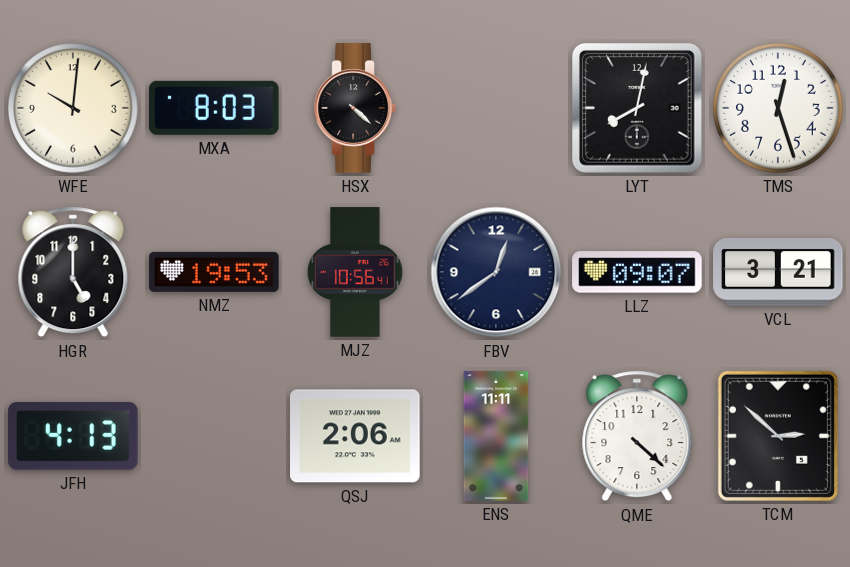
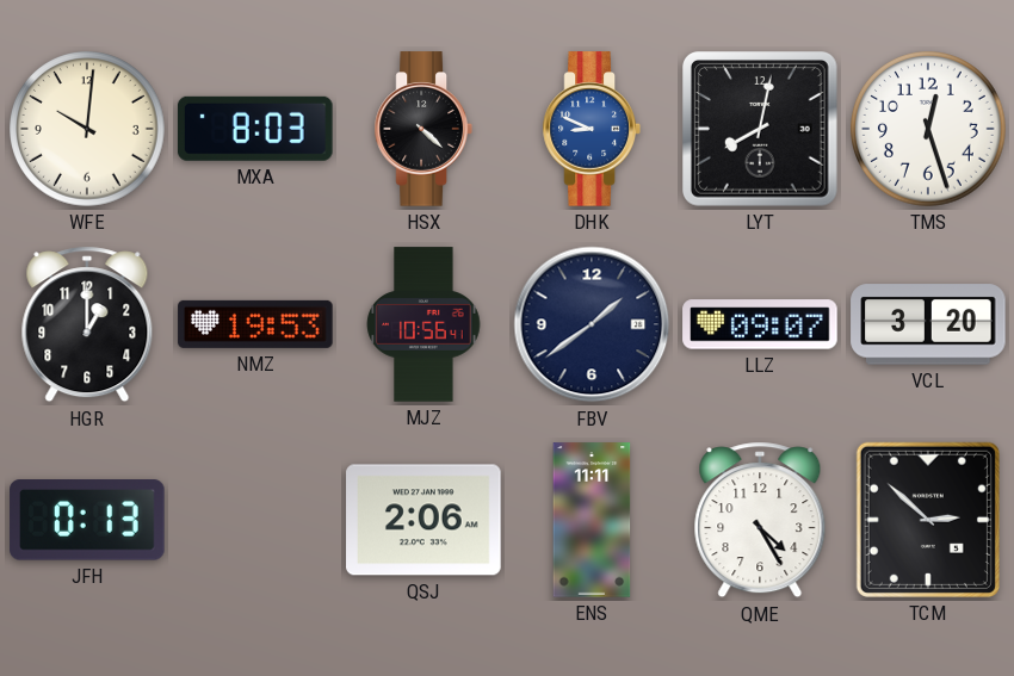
DHK: none -> 8:49 (592, 129)
HGR: 5:00 -> 1:00 (87, 324)
FBV: 12:39 -> 1:39 (592, 324)
VCL: 3:21 -> 3:20 (928, 324)
JFH: 4:13 -> 0:13 (87, 520)
QME: 4:22 -> 4:25 (760, 520)
